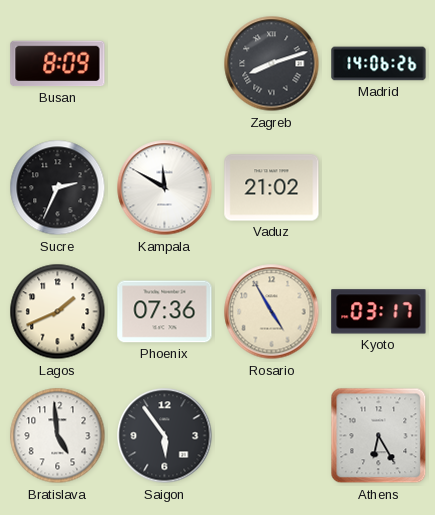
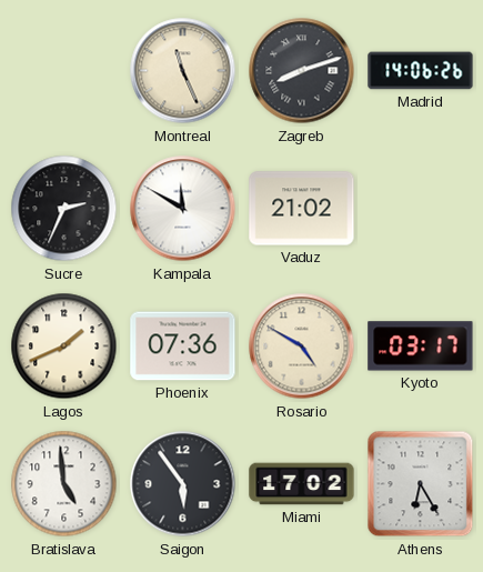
Busan: 8:09 -> none (58, 64)
Montreal: none -> 11:26 (183, 71)
Rosario: 4:55 -> 4:50 (302, 347)
Miami: none -> 17:02 (302, 484)
